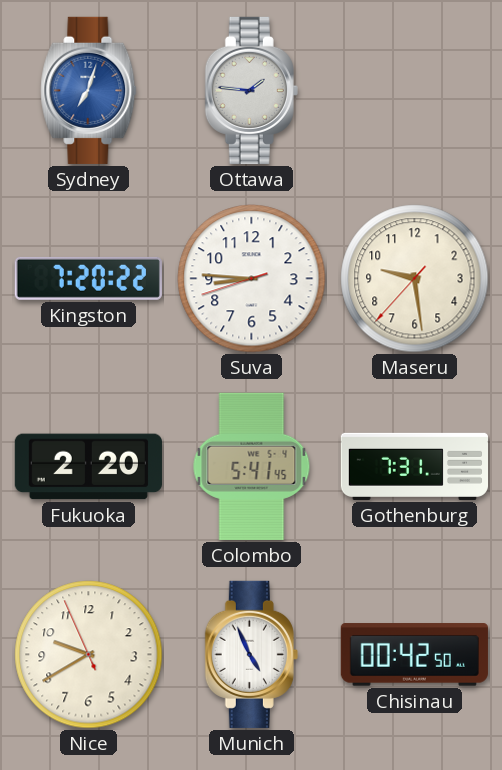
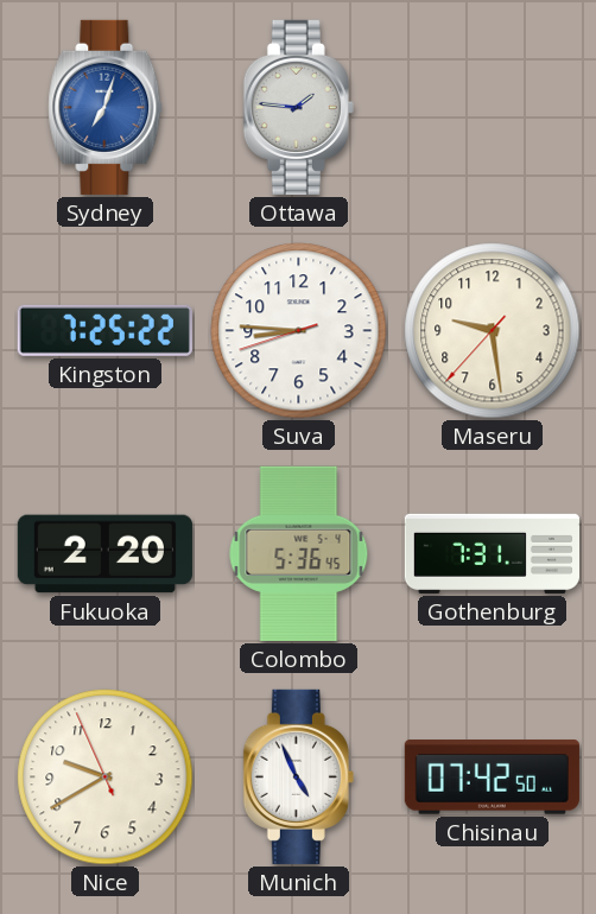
Kingston: 7:20 -> 7:25 (104, 330)
Colombo: 5:41 -> 5:36 (299, 553)
Chisinau: 00:42 -> 07:42 (492, 777)
